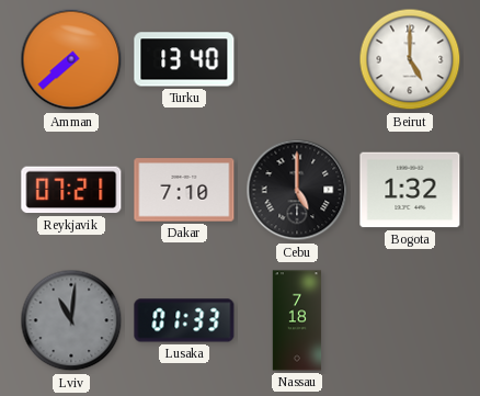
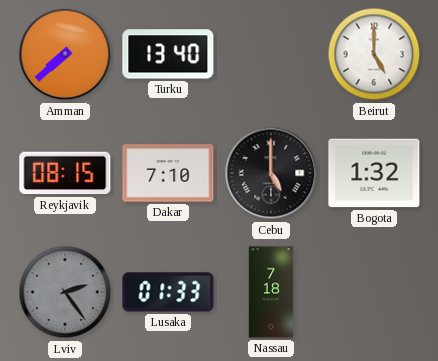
Reykjavik: 07:21 -> 08:15 (65, 173)
Lviv: 11:01 -> 2:24 (65, 292)
